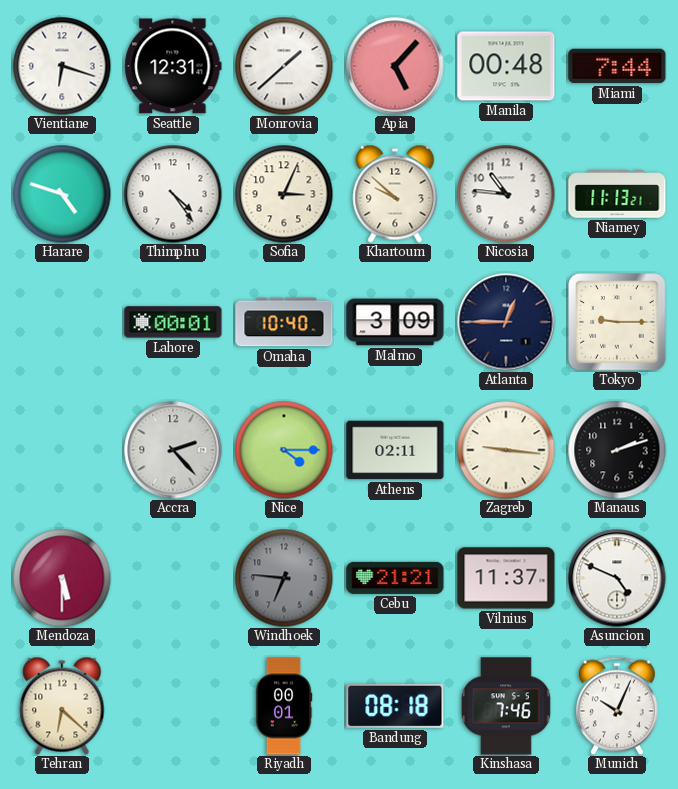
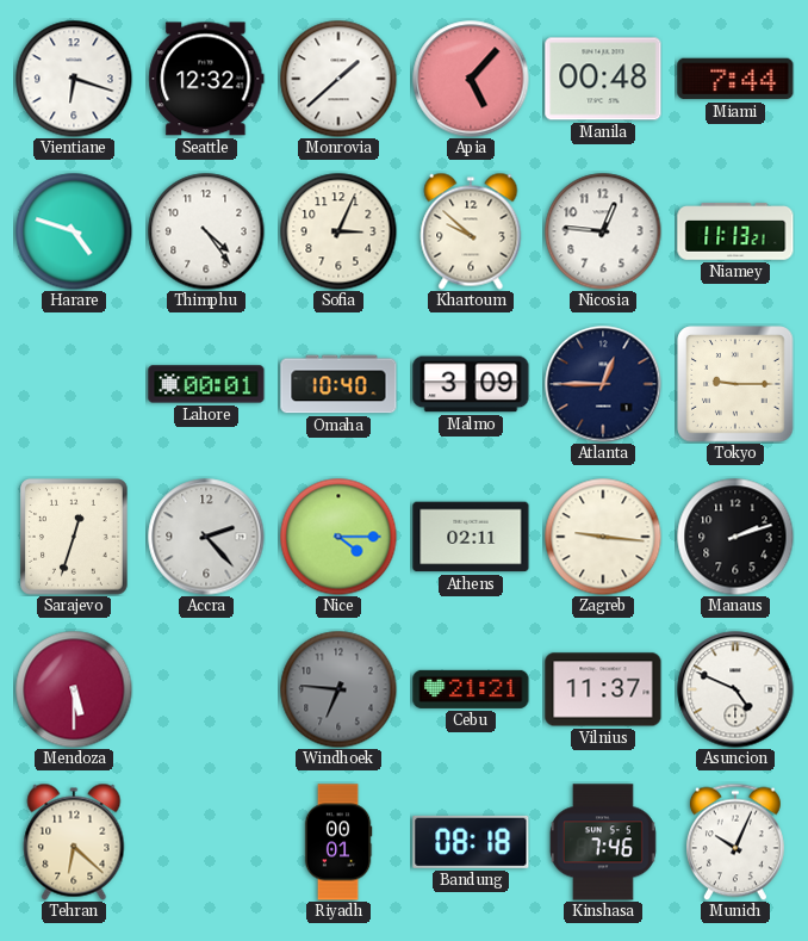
Seattle: 12:31 -> 12:32 (206, 79)
Nicosia: 10:46 -> 12:46 (603, 231)
Sarajevo: none -> 12:33 (74, 537)
